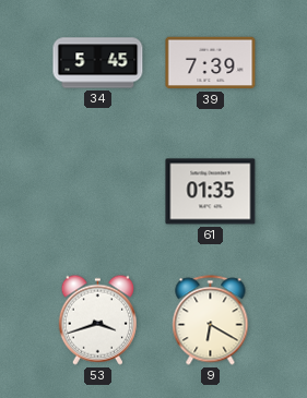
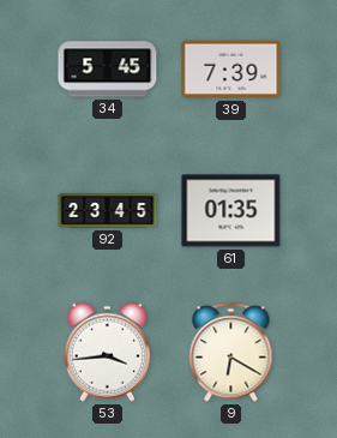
92: none -> 23:45 (108, 211)
53: 3:42 -> 3:44 (107, 352)
